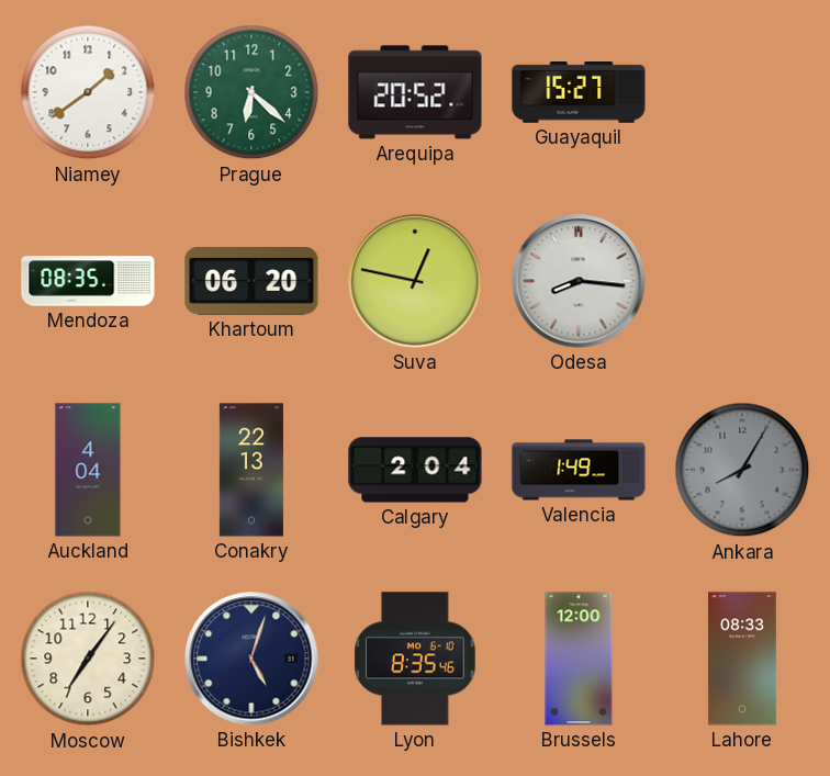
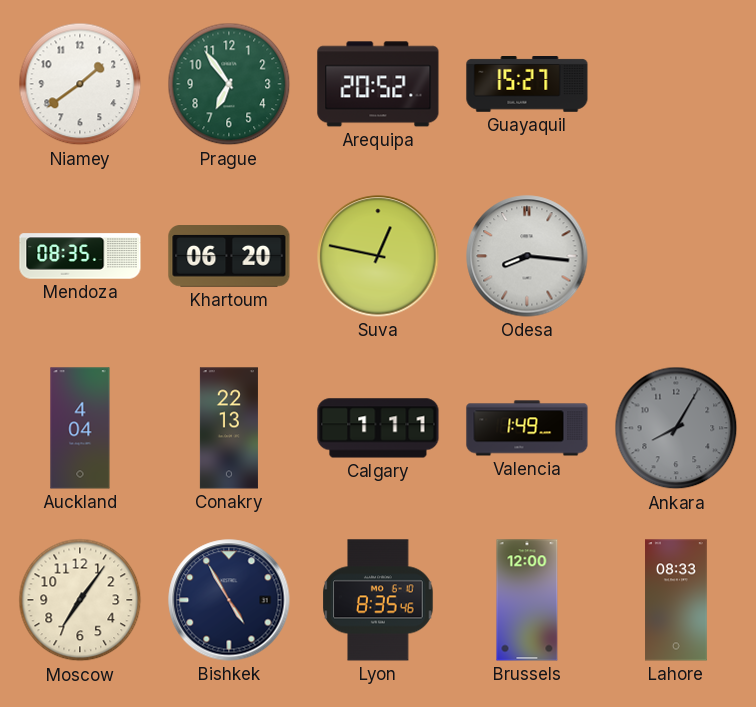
Prague: 6:22 -> 6:54 (229, 84)
Calgary: 2:04 -> 1:11 (378, 428)
Bishkek: 5:03 -> 4:55 (229, 600)
